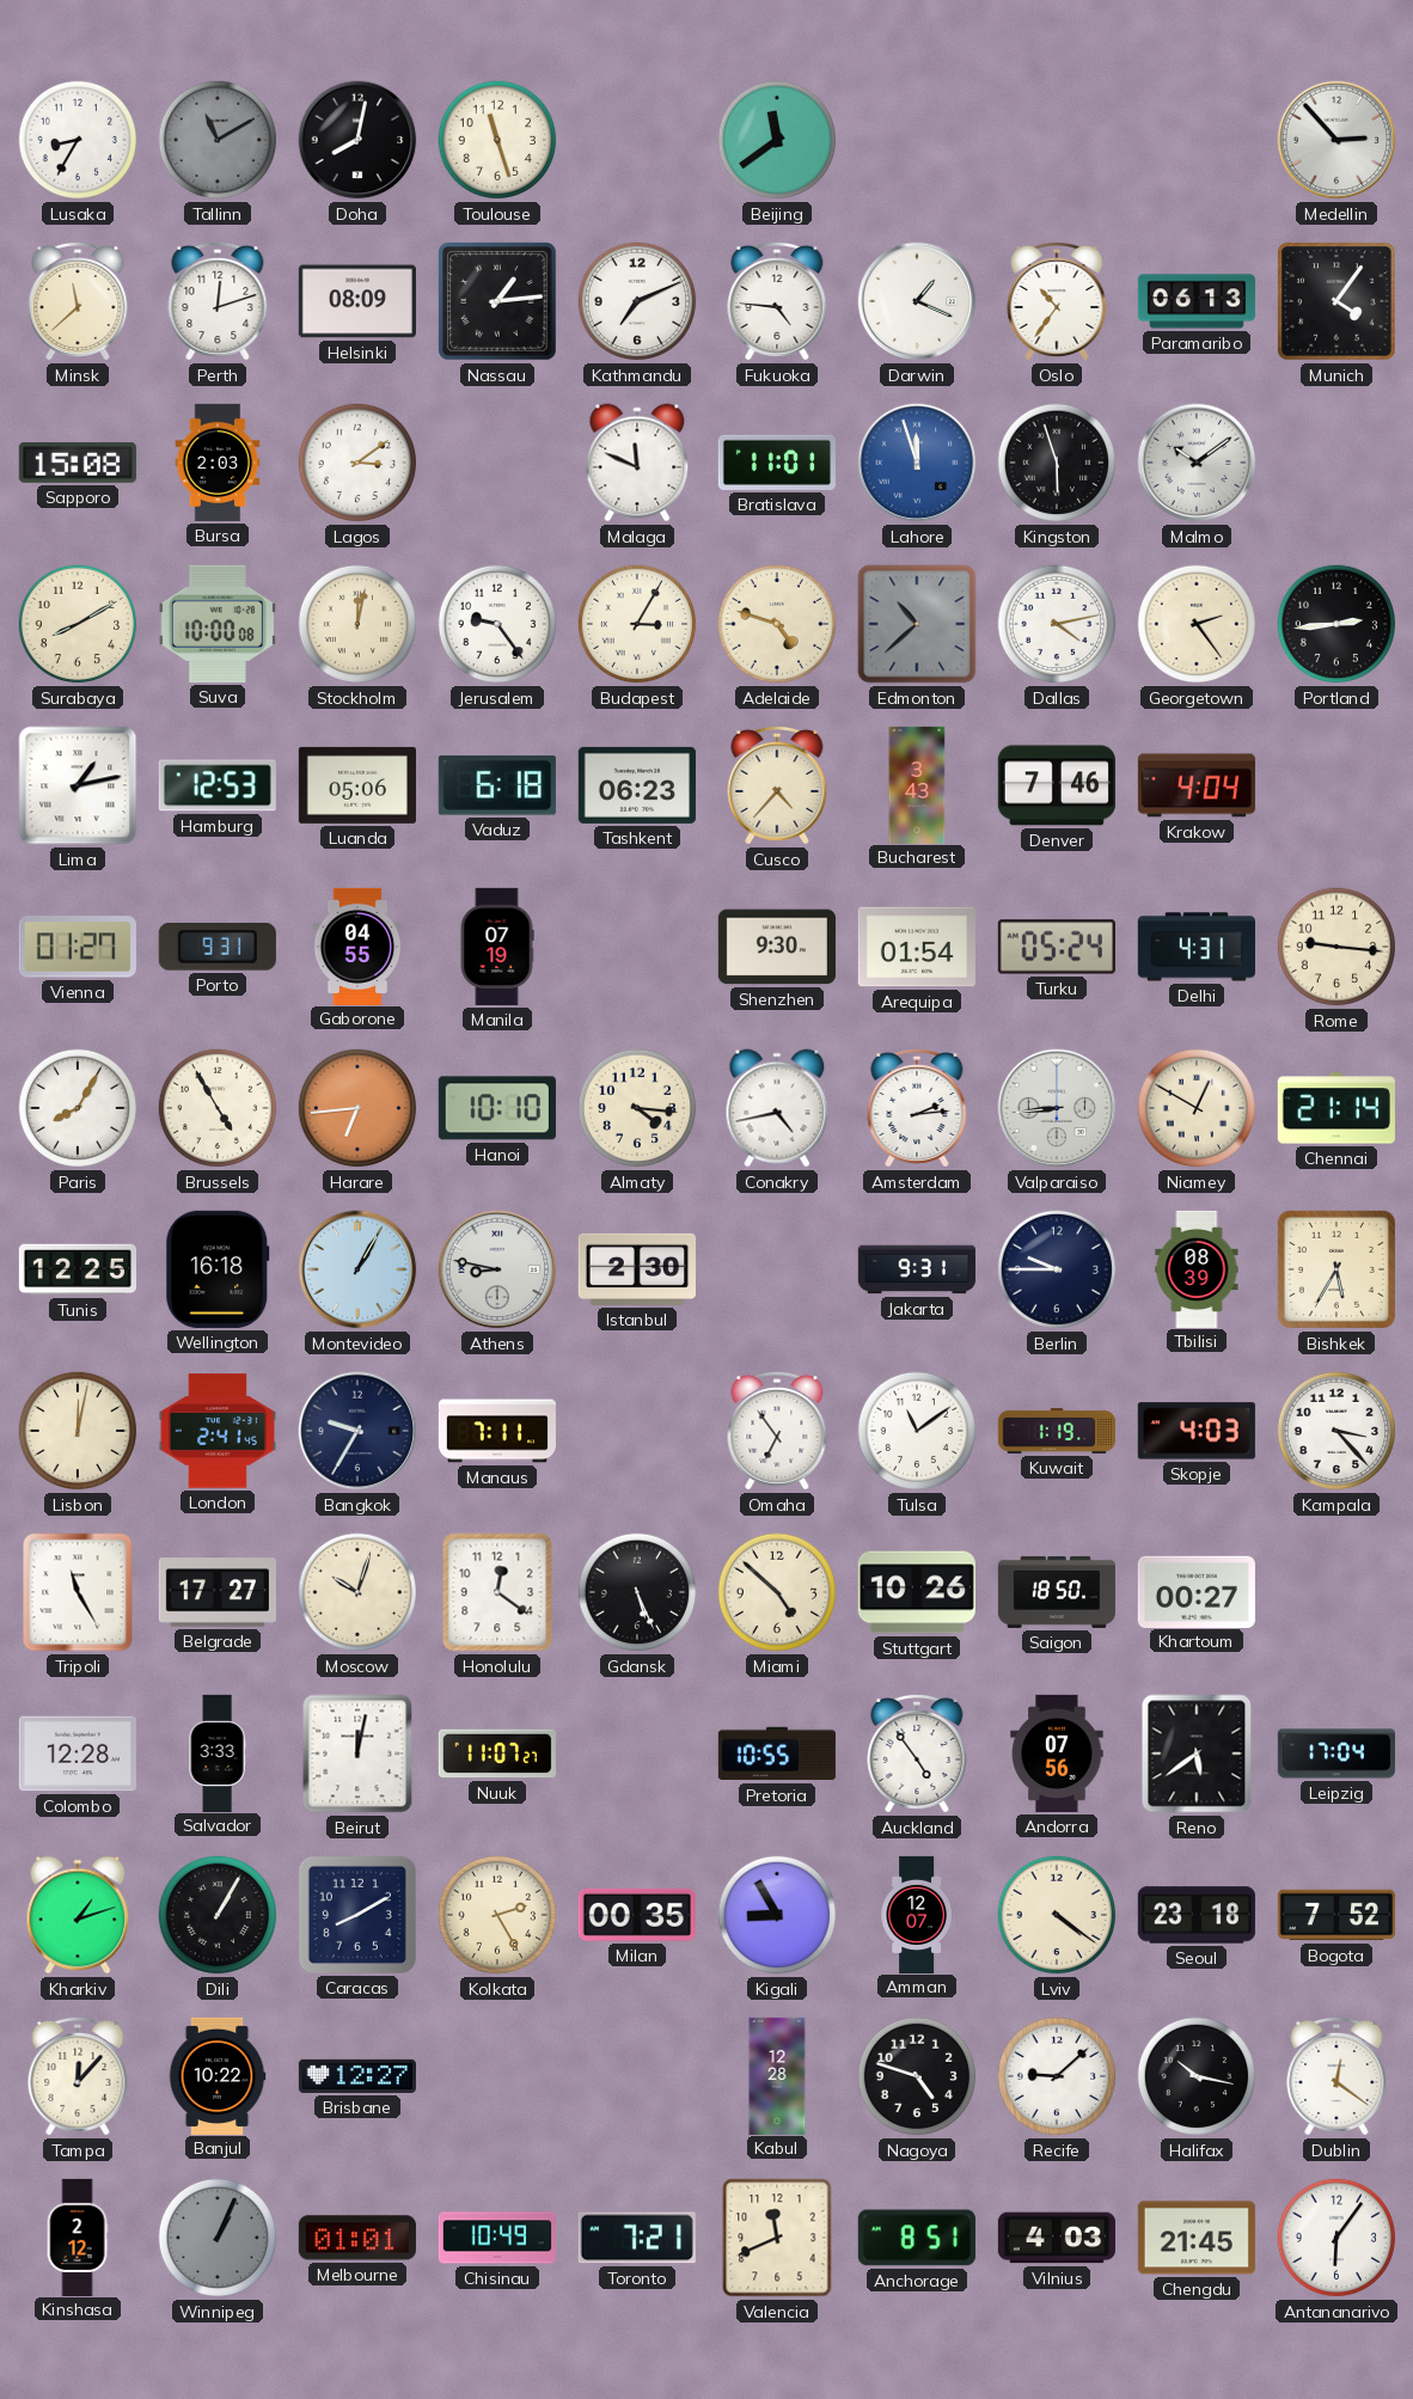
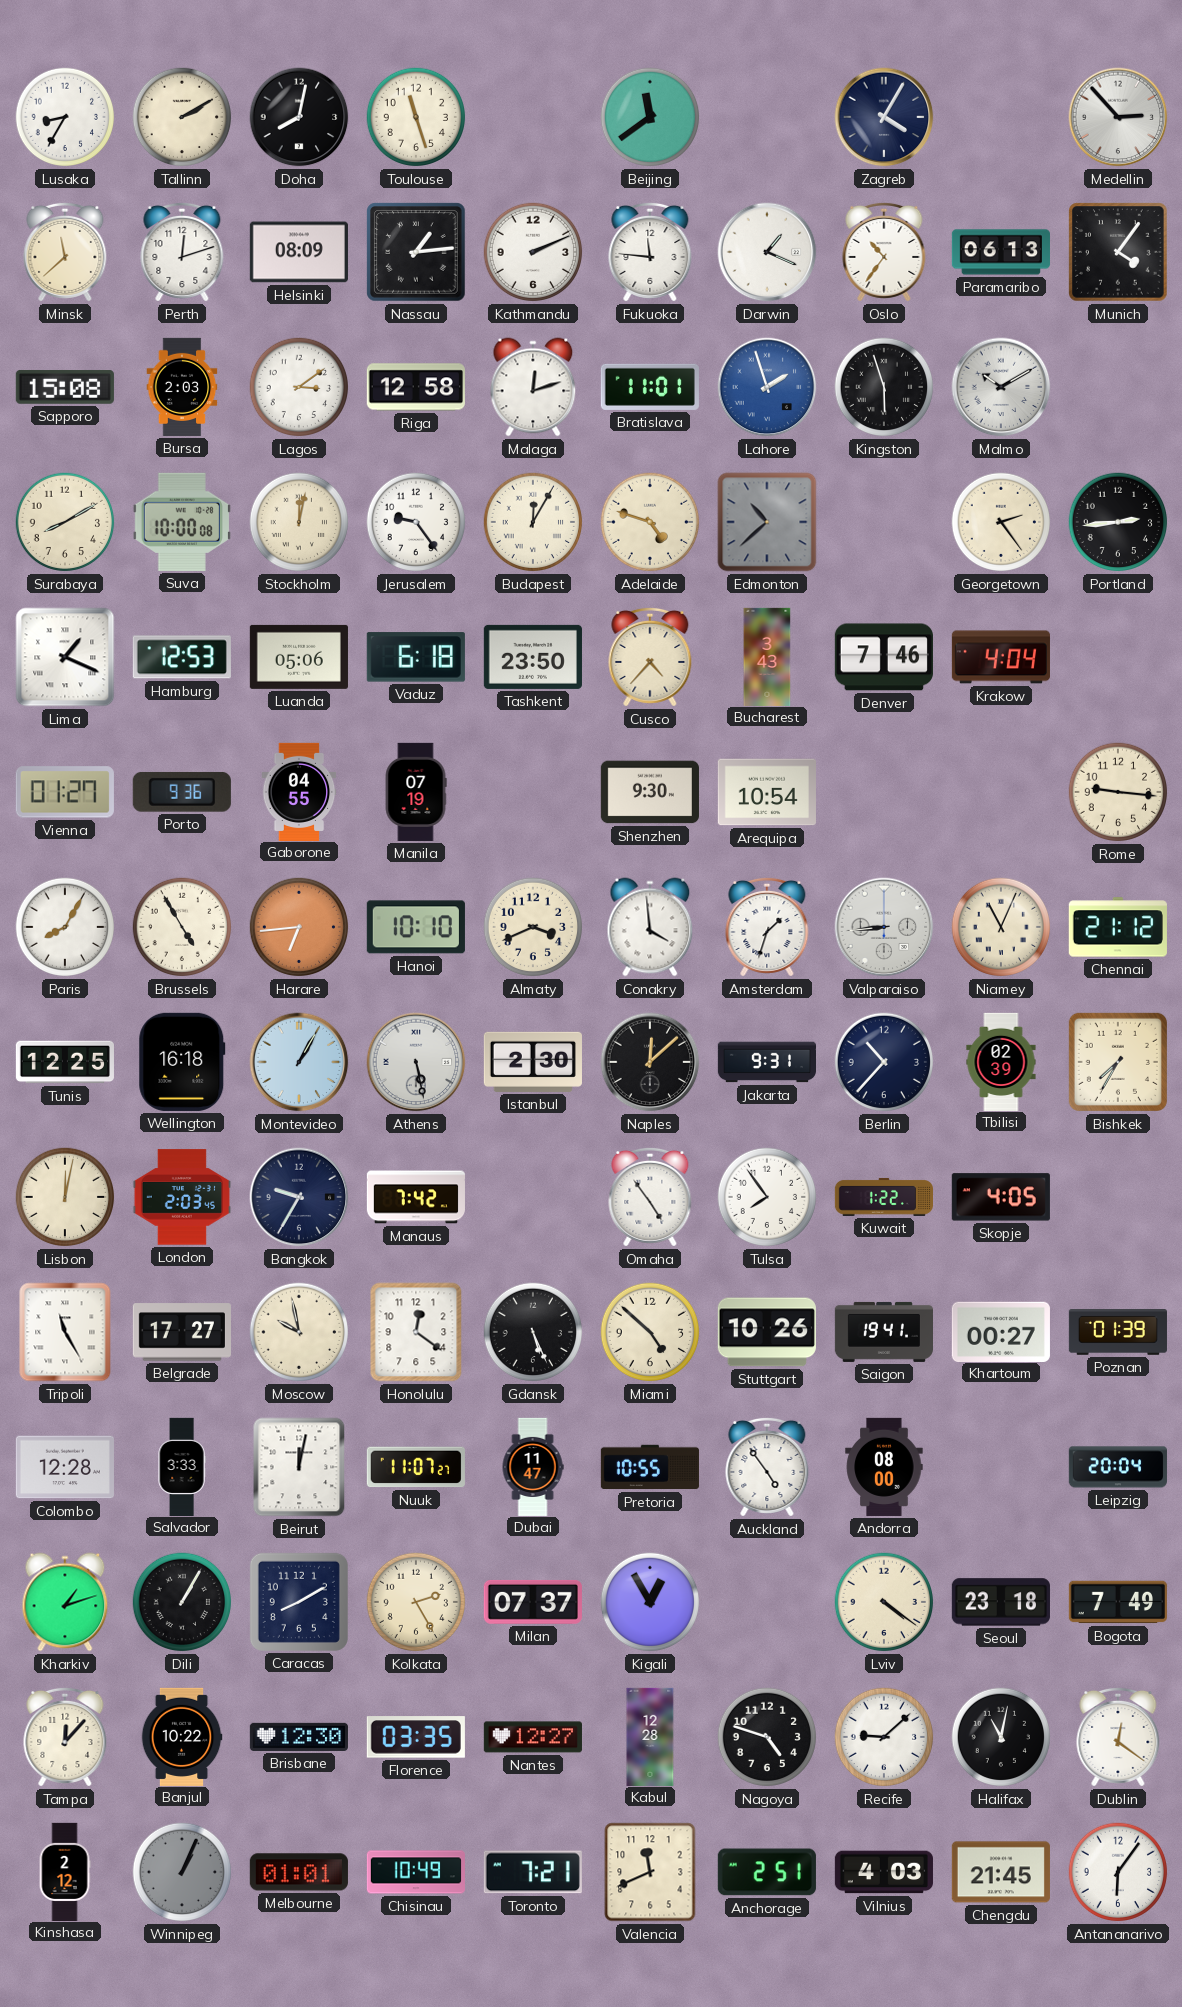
Tallinn: 11:10 -> 2:10 (182, 117)
Tallinn dial: grey -> cream (182, 117)
Zagreb: none -> 4:05 (884, 117)
Kathmandu: 7:11 -> 2:11 (533, 252)
Fukuoka: 4:46 -> 11:46 (650, 252)
Riga: none -> 12:58 (416, 387)
Malaga: 11:49 -> 12:12 (533, 387)
Lahore: 11:57 -> 1:57 (767, 387)
Malmo: 10:09 -> 10:10 (1001, 387)
Budapest: 3:05 -> 12:05 (533, 522)
Dallas: 4:13 -> none (1057, 624)
Lima: 1:13 -> 1:19 (65, 657)
Tashkent: 06:23 -> 23:50 (533, 657)
Porto: 9:31 -> 9:36 (182, 792)
Arequipa: 01:54 -> 10:54 (767, 792)
Turku: 05:24 -> none (1057, 947)
Delhi: 4:31 -> none (1197, 947)
Almaty: 4:16 -> 3:41 (533, 927)
Conakry: 4:43 -> 3:59 (650, 927)
Amsterdam: 2:14 -> 1:33 (767, 927)
Niamey: 12:50 -> 11:04 (1001, 927)
Chennai: 21:14 -> 21:12 (1118, 927)
Athens: 8:47 -> 5:28 (416, 1062)
Naples: none -> 12:08 (650, 1062)
Berlin: 9:45 -> 10:37 (884, 1062)
Tbilisi: 08:39 -> 02:39 (1001, 1061)
Bishkek: 5:35 -> 7:35 (1118, 1062)
London: 2:41 -> 2:03 (182, 1197)
Manaus: 7:11 -> 7:42 (416, 1197)
Omaha: 6:54 -> 4:54 (650, 1197)
Tulsa: 11:09 -> 7:54 (767, 1197)
Kuwait: 1:19 -> 1:22 (883, 1197)
Skopje: 4:03 -> 4:05 (1001, 1197)
Kampala: 3:23 -> none (1336, 1431)
Moscow: 10:03 -> 9:58 (299, 1332)
Saigon: 18:50 -> 19:41 (883, 1332)
Poznan: none -> 01:39 (1118, 1332)
Dubai: none -> 11:47 (533, 1466)
Andorra: 07:56 -> 08:00 (884, 1467)
Reno: 5:39 -> none (1197, 1754)
Leipzig: 17:04 -> 20:04 (1118, 1467)
Milan: 00:35 -> 07:37 (533, 1602)
Kigali: 8:55 -> 12:55 (650, 1602)
Amman: 12:07 -> none (917, 1914)
Bogota: 7:52 -> 7:49 (1118, 1602)
Brisbane: 12:27 -> 12:30 (299, 1737)
Florence: none -> 03:35 (416, 1737)
Nantes: none -> 12:27 (533, 1737)
Halifax: 10:17 -> 11:02 (1001, 1737)
Anchorage: 8:51 -> 2:51 (767, 1872)
